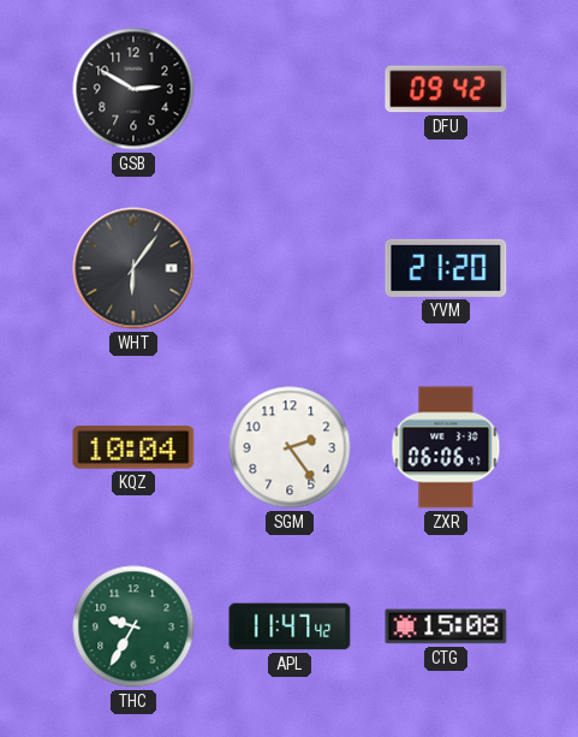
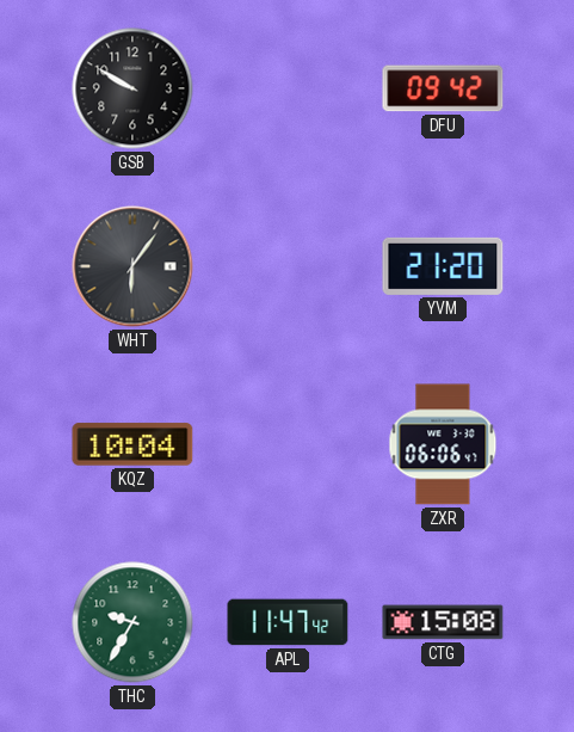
GSB: 2:50 -> 9:50 (132, 88)
SGM: 2:24 -> none (290, 447)
